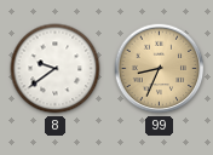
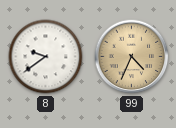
99: 8:34 -> 4:34 (132, 57)
